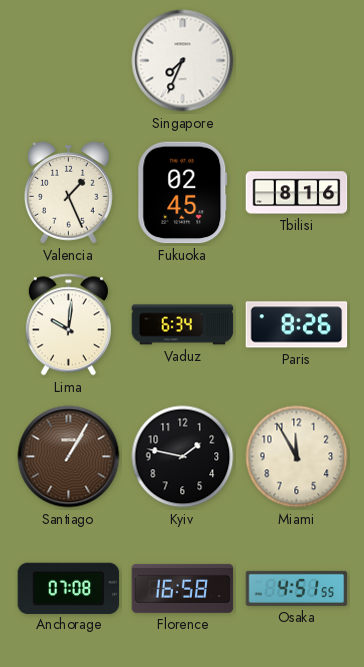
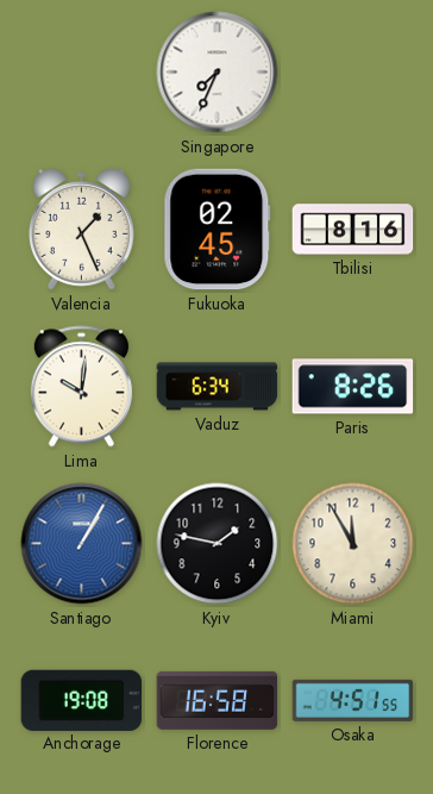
Santiago dial: brown -> blue (82, 544)
Anchorage: 07:08 -> 19:08 (82, 700)
